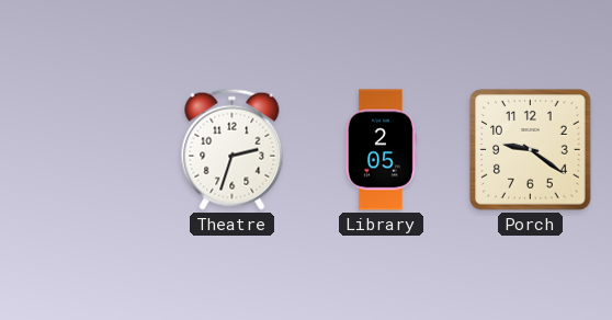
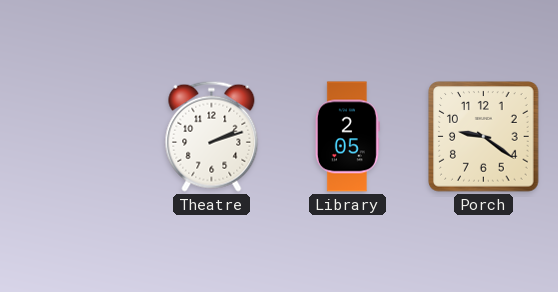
Theatre: 2:33 -> 2:12 (212, 136)
